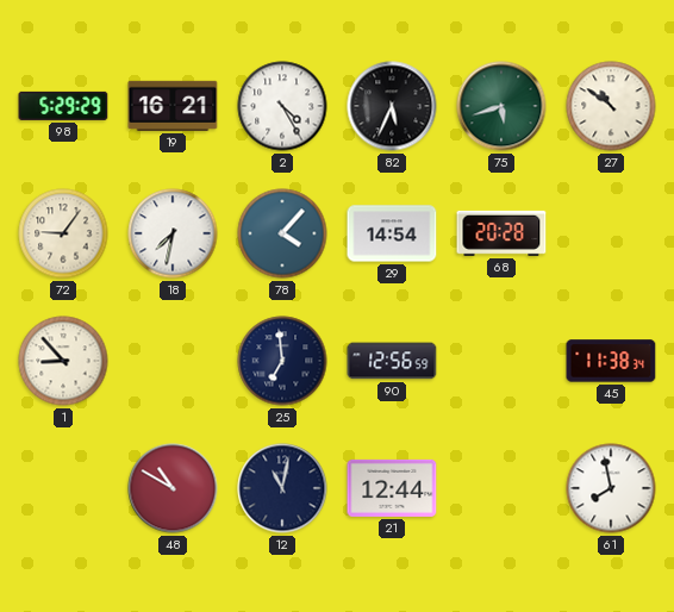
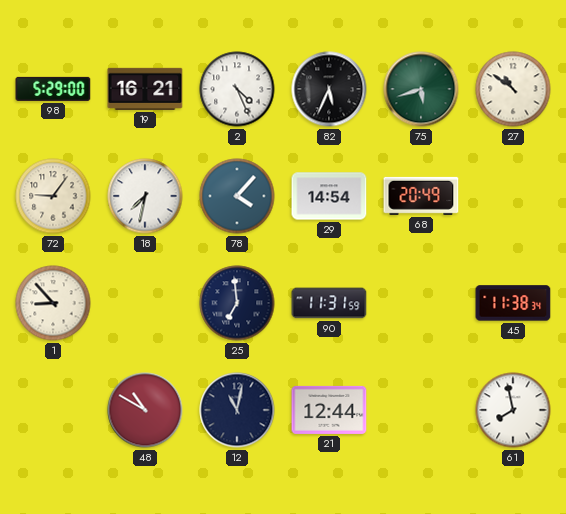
98: 5:29:29 -> 5:29:00 (53, 89)
2: 4:25 -> 4:26 (237, 89)
68: 20:28 -> 20:49 (421, 196)
90: 12:56 -> 11:31 (329, 303)
